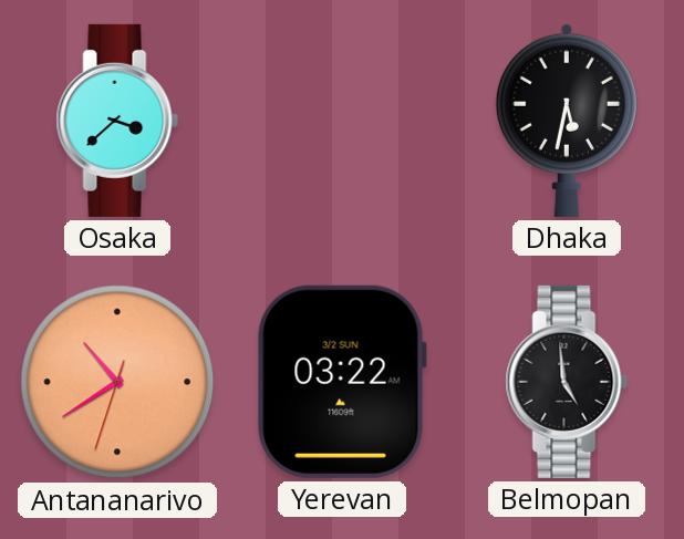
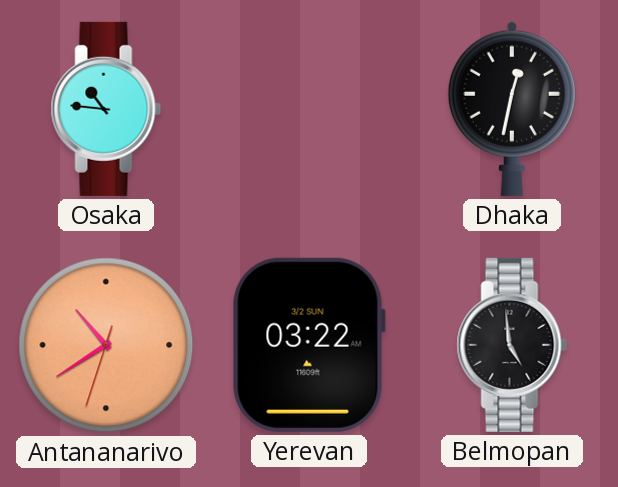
Osaka: 3:38 -> 10:46 (106, 109)
Dhaka: 5:32 -> 12:32 (512, 109)
